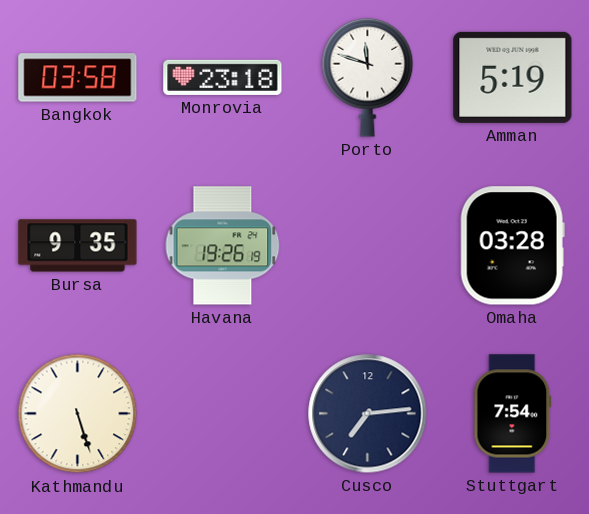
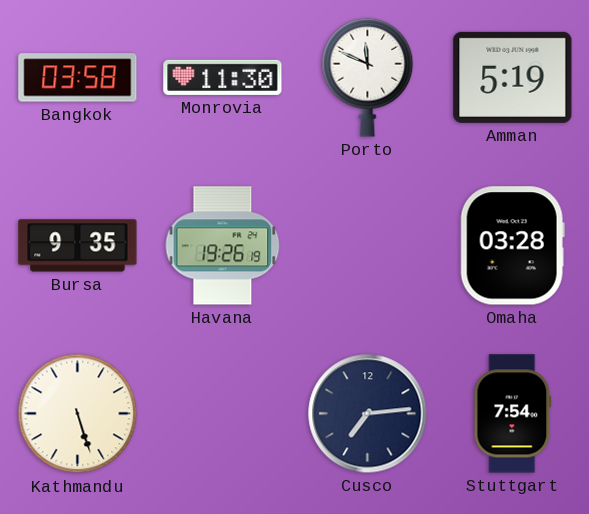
Monrovia: 23:18 -> 11:30 (223, 77)
Porto: 11:48 -> 11:49 (368, 77)
